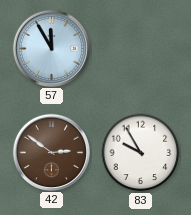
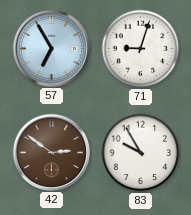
57: 11:55 -> 6:55 (51, 48)
71: none -> 9:03 (141, 49)
